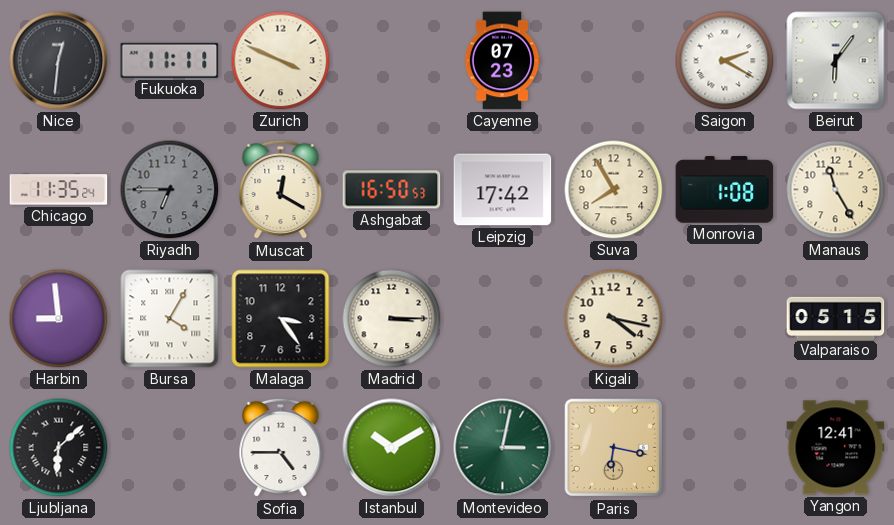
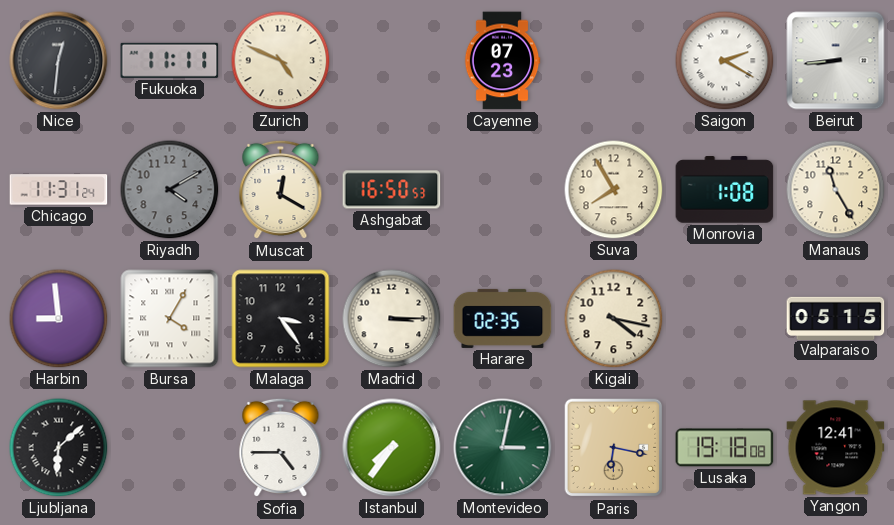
Zurich: 3:49 -> 4:49 (281, 61)
Beirut: 6:06 -> 8:44 (836, 61)
Chicago: 11:35 -> 11:31 (59, 190)
Riyadh: 6:45 -> 4:10 (170, 190)
Leipzig: 17:42 -> none (503, 190)
Harare: none -> 02:35 (503, 318)
Istanbul: 10:10 -> 7:36 (392, 448)
Lusaka: none -> 19:18 (725, 448)
